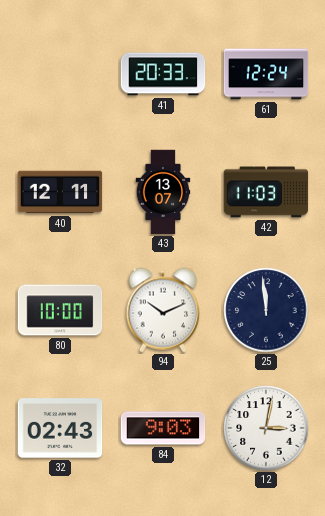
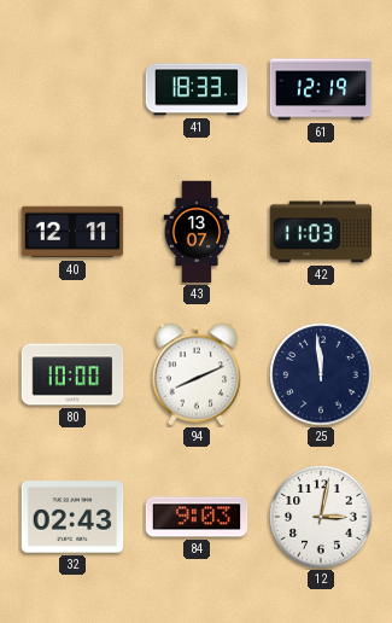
41: 20:33 -> 18:33 (197, 89)
61: 12:24 -> 12:19 (321, 89)
94: 10:11 -> 8:11 (197, 374)
